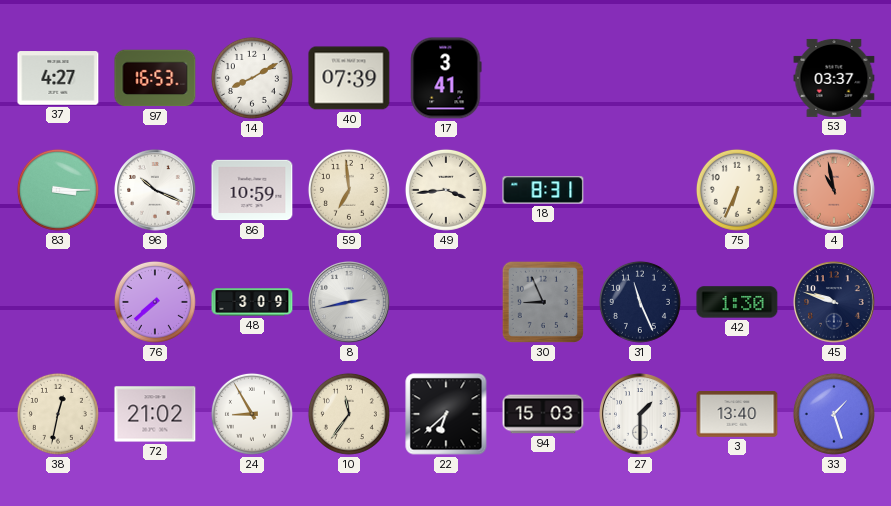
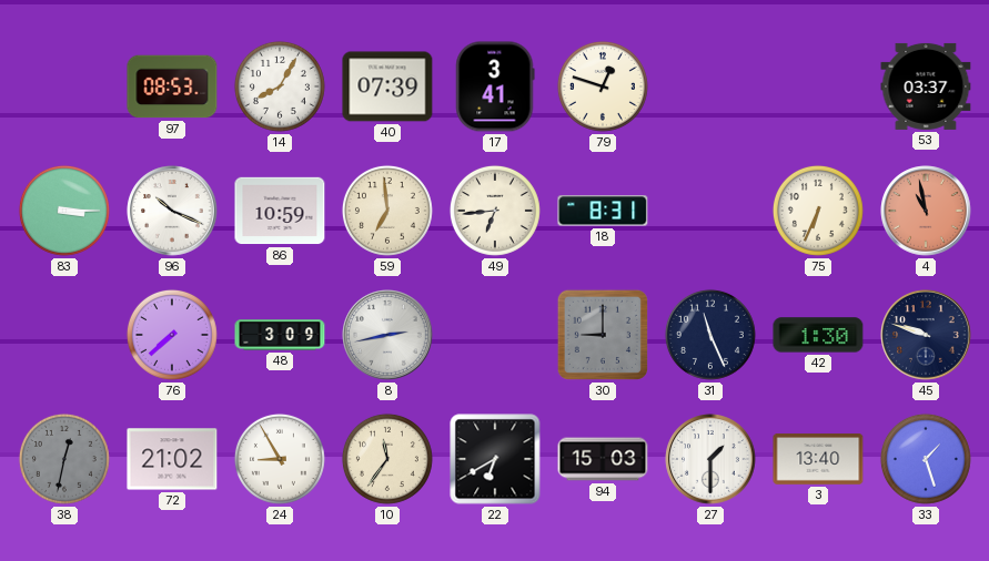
37: 4:27 -> none (58, 78)
97: 16:53 -> 08:53 (172, 86)
14: 8:10 -> 8:05 (280, 86)
79: none -> 12:48 (603, 86)
49: 3:44 -> 6:44 (495, 211)
30: 8:56 -> 9:00 (603, 335)
38 dial: cream -> grey (64, 459)
22: 6:38 -> 6:40 (495, 459)
